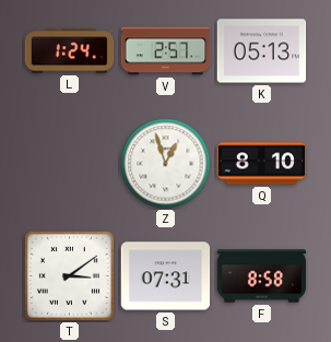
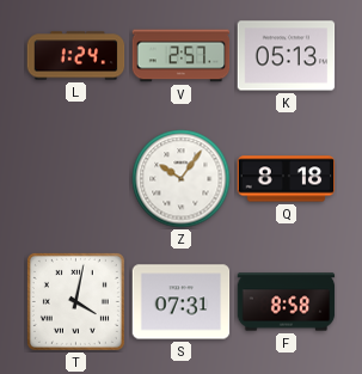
Z: 12:57 -> 10:06 (182, 179)
Q: 8:10 -> 8:18 (287, 179)
T: 3:09 -> 4:02 (75, 301)
